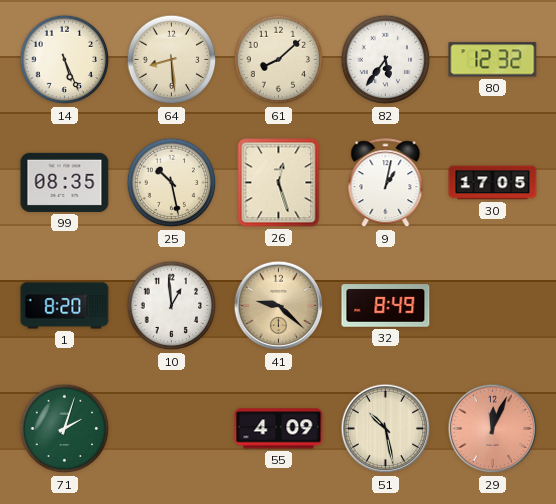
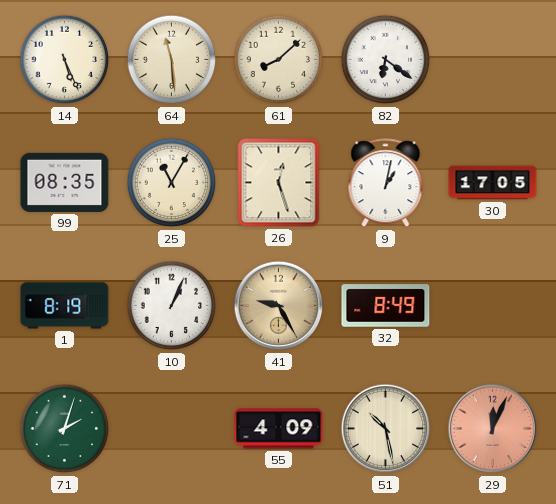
64: 8:29 -> 11:29 (172, 60)
82: 5:36 -> 6:21 (386, 60)
80: 12:32 -> none (493, 60)
25: 10:28 -> 11:05 (172, 183)
1: 8:20 -> 8:19 (65, 306)
10: 12:59 -> 1:04 (172, 306)
41: 9:22 -> 9:25 (279, 306)
